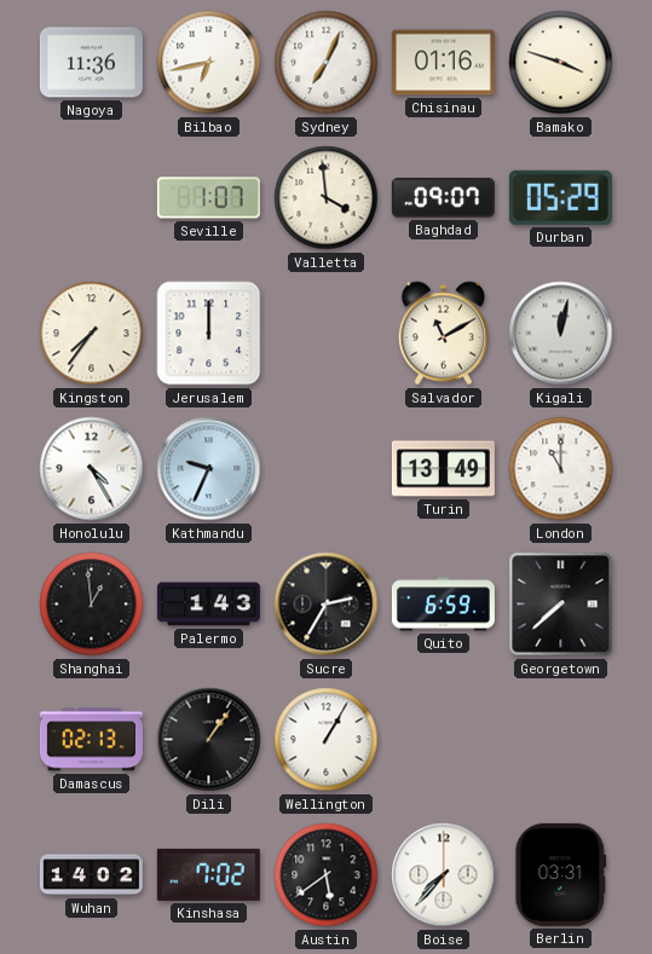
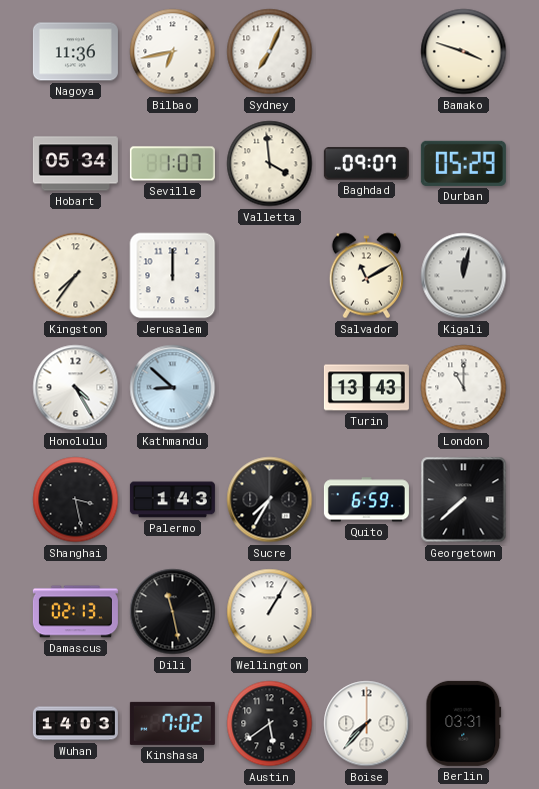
Chisinau: 01:16 -> none (443, 63)
Hobart: none -> 05:34 (75, 164)
Kathmandu: 9:34 -> 8:52 (173, 388)
Turin: 13:49 -> 13:43 (366, 388)
Shanghai: 12:59 -> 3:28 (76, 500)
Sucre: 2:35 -> 7:35 (270, 500)
Dili: 1:06 -> 11:28 (173, 612)
Wuhan: 14:02 -> 14:03 (75, 724)
